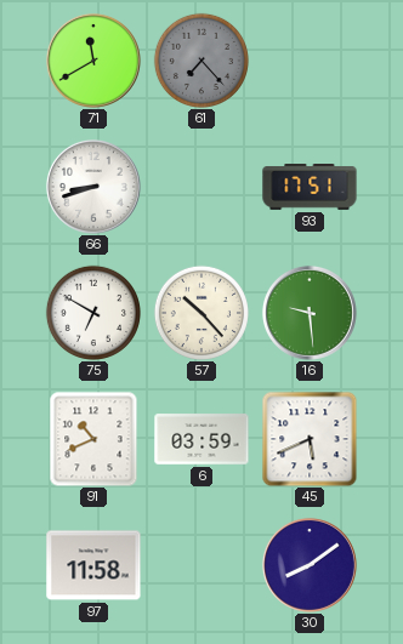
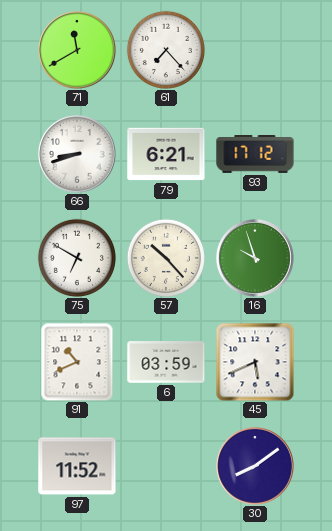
61 dial: grey -> white (166, 50)
79: none -> 6:21 (166, 154)
93: 17:51 -> 17:12 (255, 154)
16: 9:29 -> 9:57 (255, 258)
97: 11:58 -> 11:52 (77, 466)
